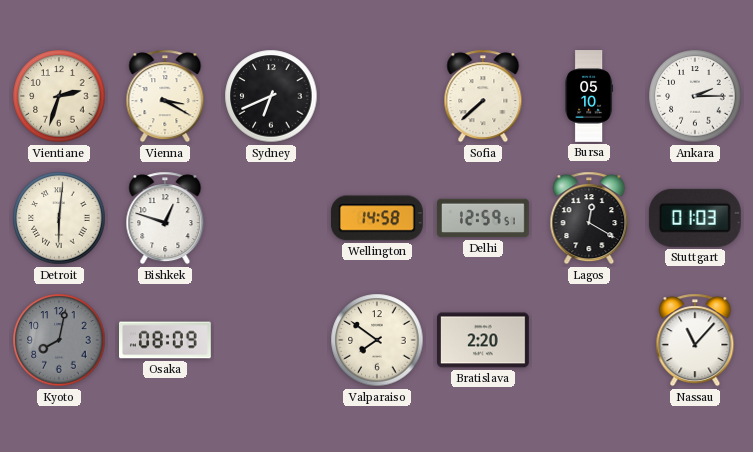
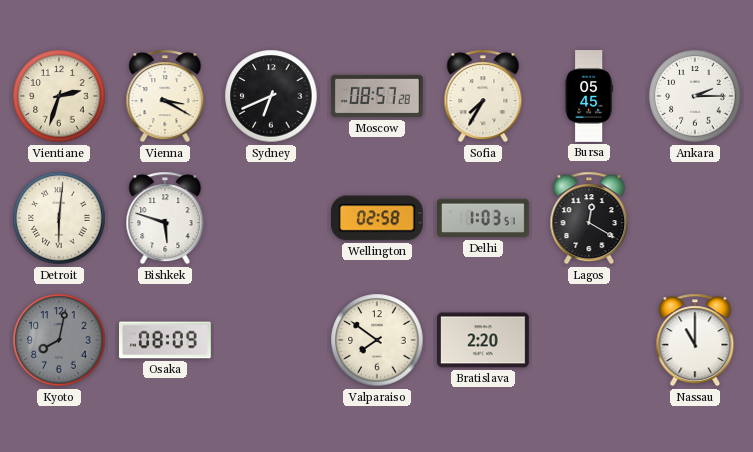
Moscow: none -> 08:57 (378, 96)
Sofia: 7:38 -> 7:35 (483, 96)
Bursa: 05:10 -> 05:45 (589, 96)
Bishkek: 12:48 -> 5:48 (165, 218)
Wellington: 14:58 -> 02:58 (377, 218)
Delhi: 12:59 -> 1:03 (484, 218)
Stuttgart: 01:03 -> none (695, 218)
Nassau: 11:07 -> 11:00 (695, 340)
